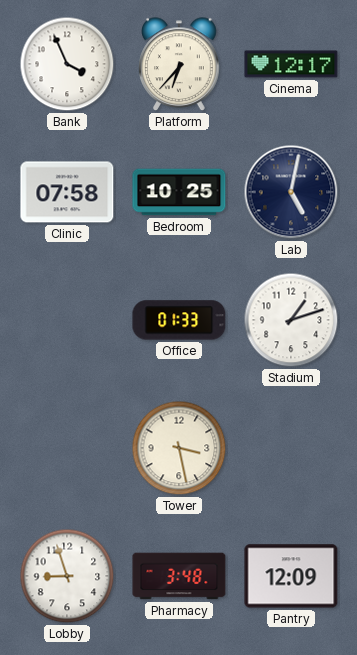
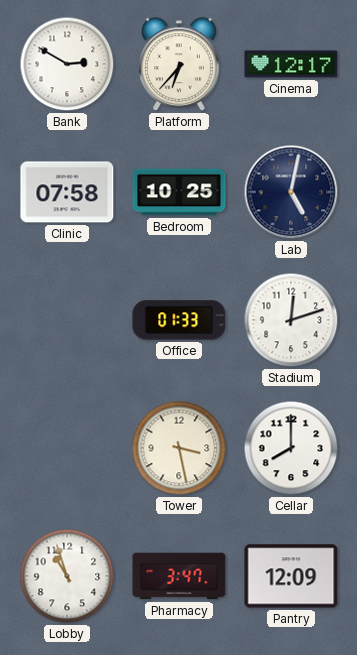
Bank: 3:56 -> 2:50 (67, 64)
Stadium: 1:12 -> 12:12 (291, 320)
Cellar: none -> 8:00 (291, 448)
Lobby: 8:57 -> 10:57 (67, 576)
Pharmacy: 3:48 -> 3:47 (179, 576)
